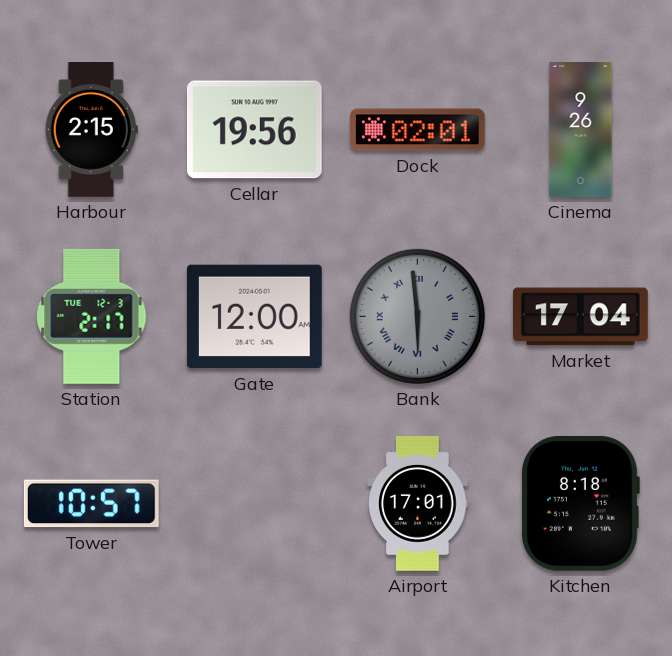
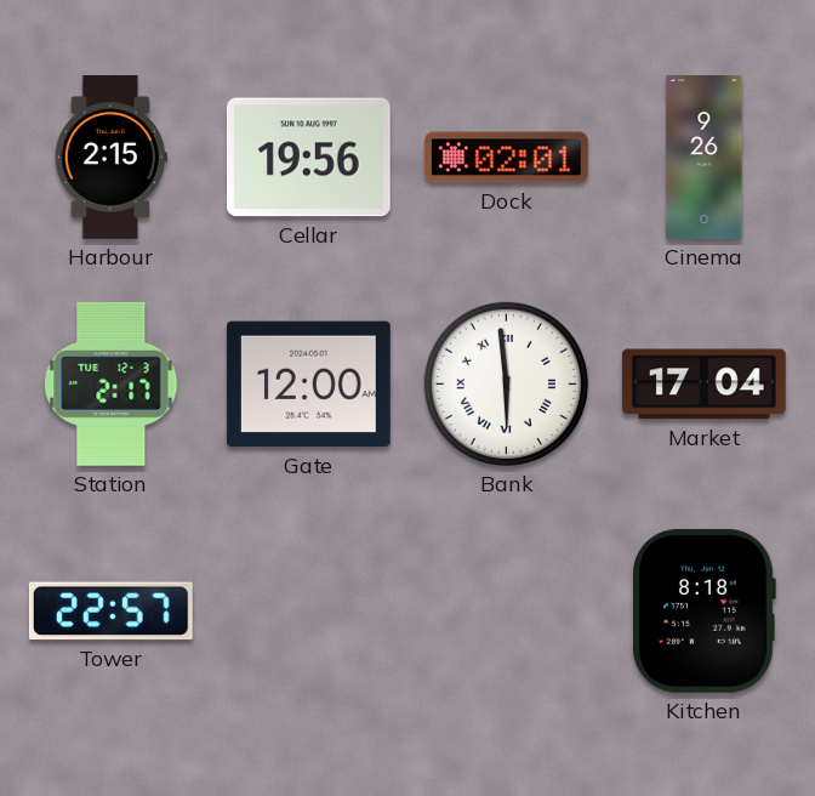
Bank dial: grey -> white (506, 383)
Tower: 10:57 -> 22:57 (110, 612)
Airport: 17:01 -> none (418, 504)
